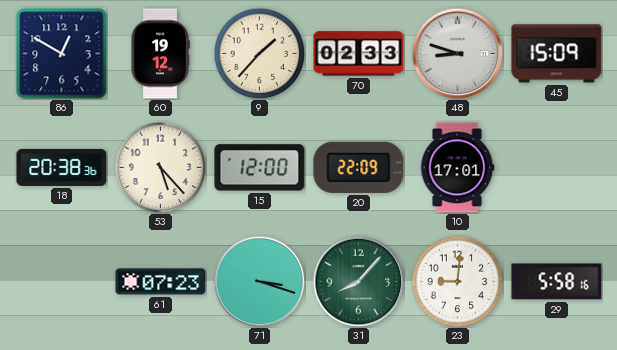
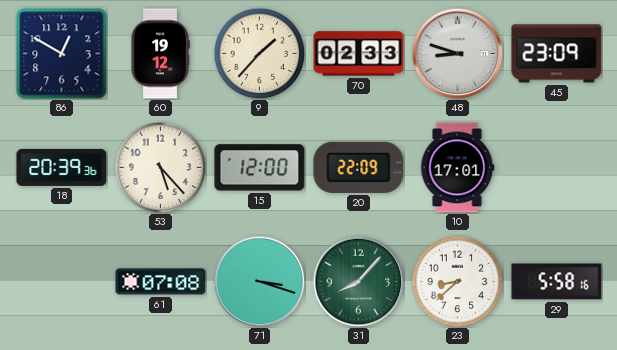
45: 15:09 -> 23:09 (557, 54)
18: 20:38 -> 20:39 (62, 167)
61: 07:23 -> 07:08 (161, 282)
23: 9:01 -> 8:38 (457, 281)
